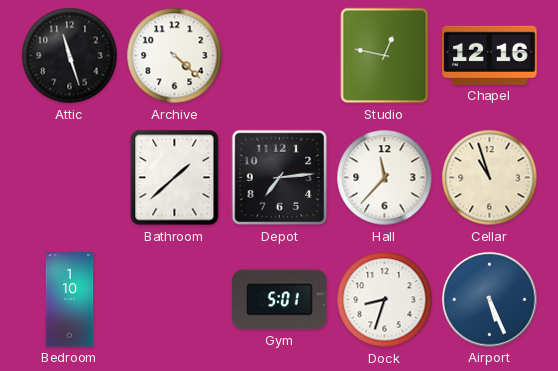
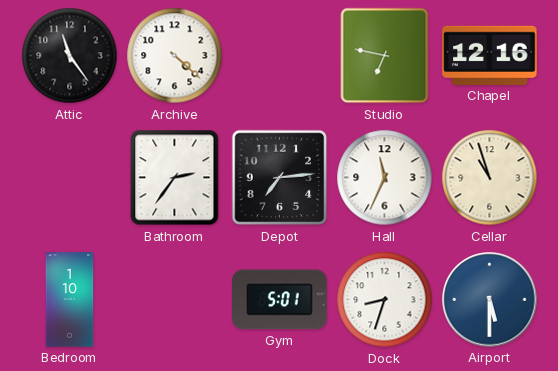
Attic: 11:27 -> 11:24 (70, 56)
Studio: 12:47 -> 6:47 (385, 56)
Bathroom: 1:38 -> 2:36 (175, 178)
Hall: 11:37 -> 11:34 (385, 178)
Airport: 5:26 -> 5:30 (490, 300)
